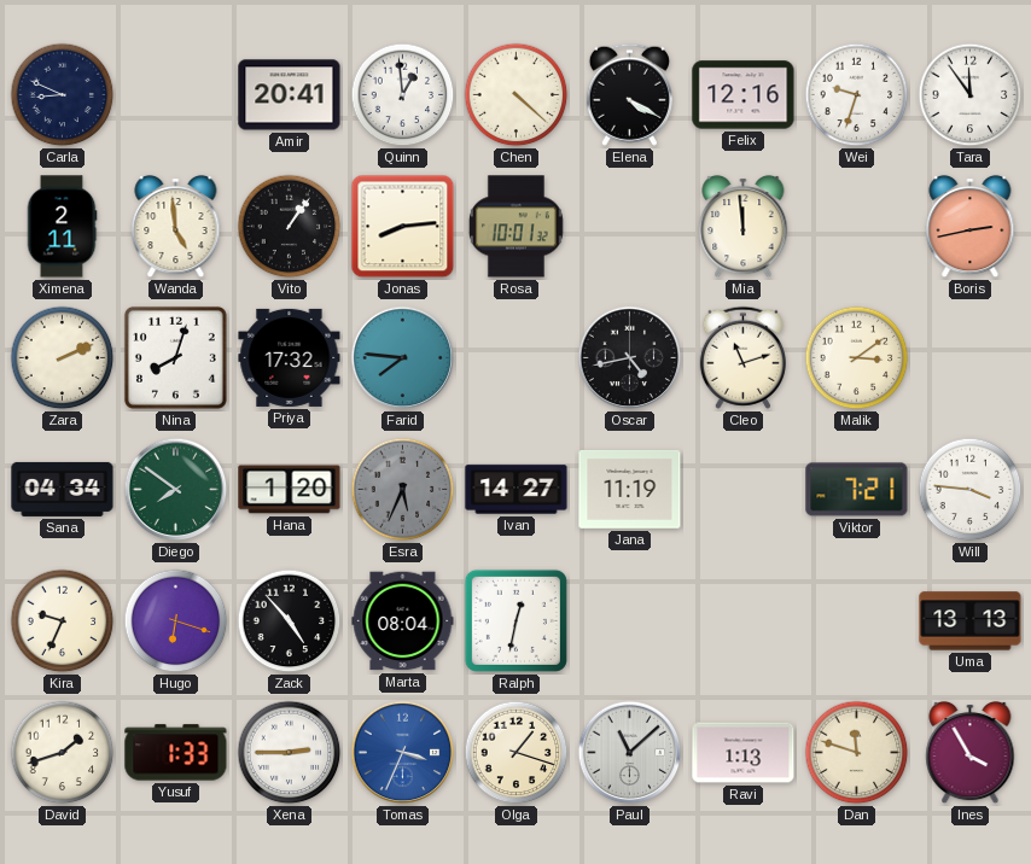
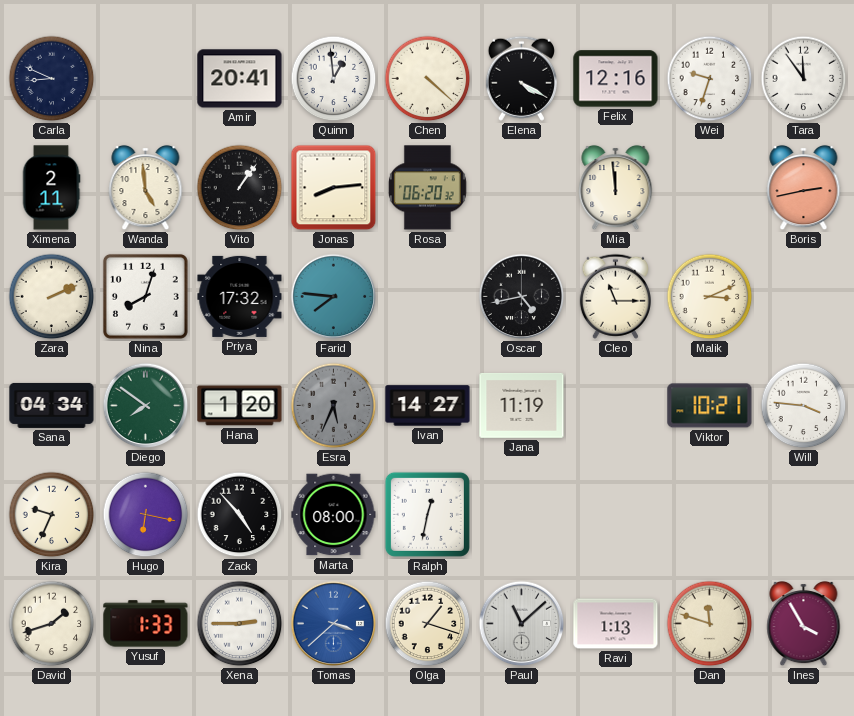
Rosa: 10:01 -> 06:20 (427, 188)
Cleo: 11:12 -> 11:15 (615, 296)
Malik: 3:09 -> 3:11 (710, 297)
Viktor: 7:21 -> 10:21 (710, 406)
Hugo: 6:18 -> 6:17 (146, 515)
Marta: 08:04 -> 08:00 (334, 515)
Uma: 13:13 -> none (971, 621)
Tomas: 3:34 -> 3:38 (334, 624)
